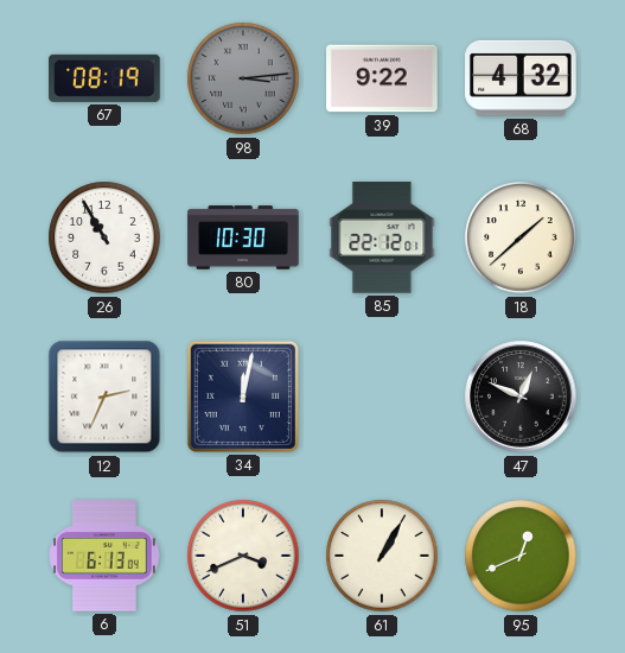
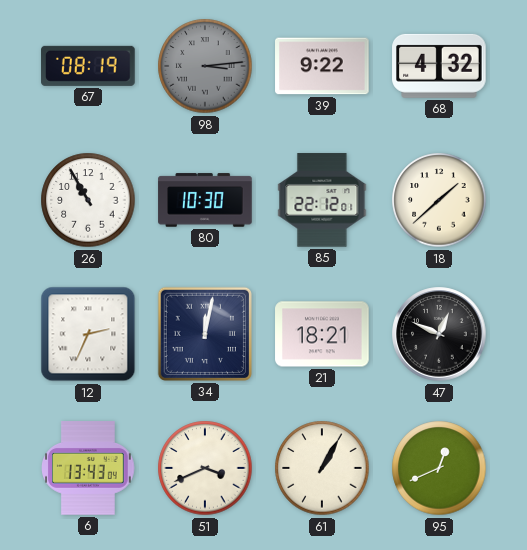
21: none -> 18:21 (322, 334)
6: 6:13 -> 13:43 (88, 468)
